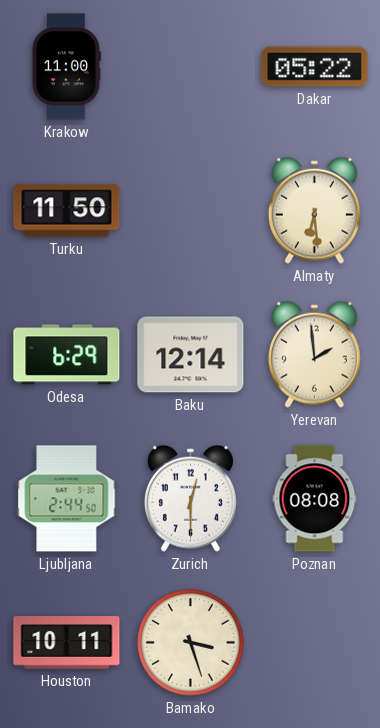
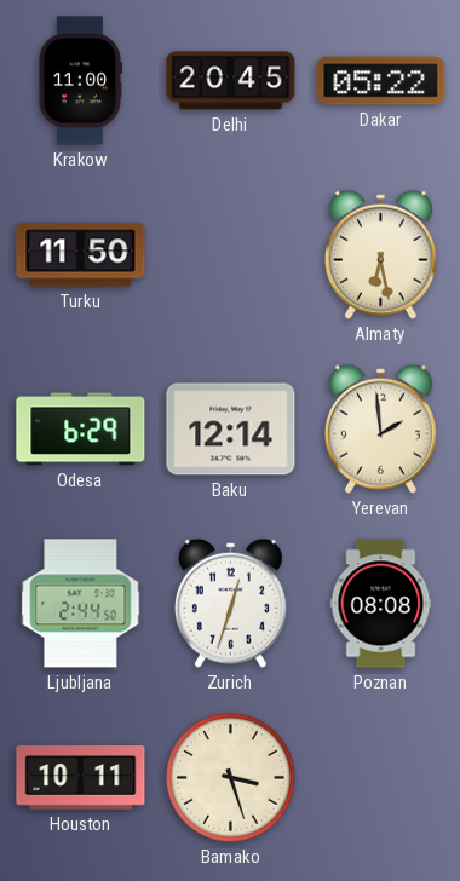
Delhi: none -> 20:45 (231, 81)
Almaty: 6:29 -> 6:28 (380, 254)
Zurich: 12:30 -> 12:33 (230, 603)
